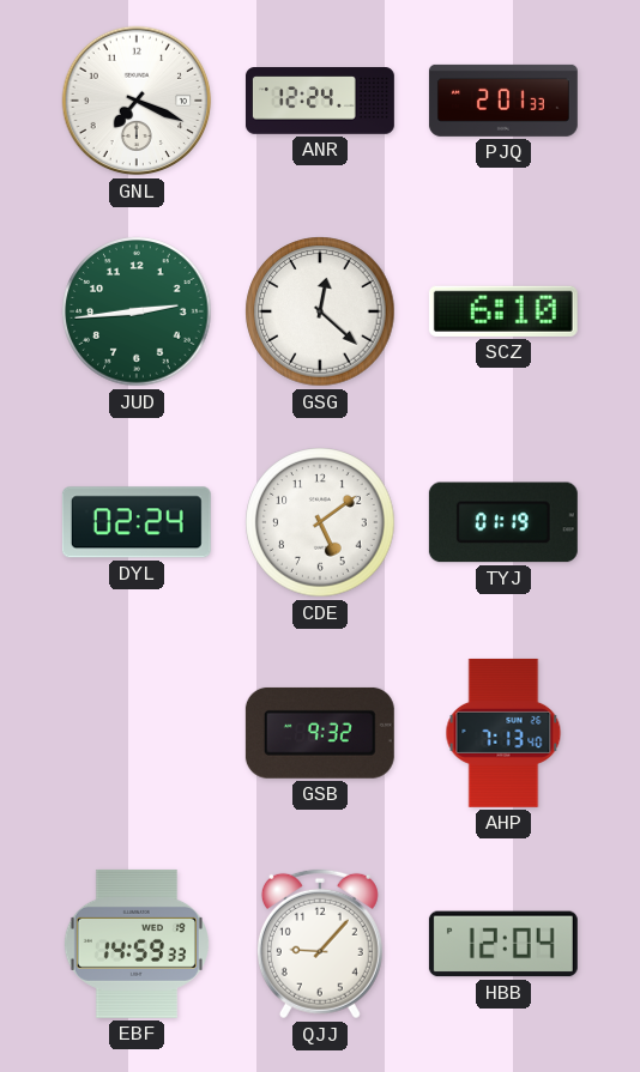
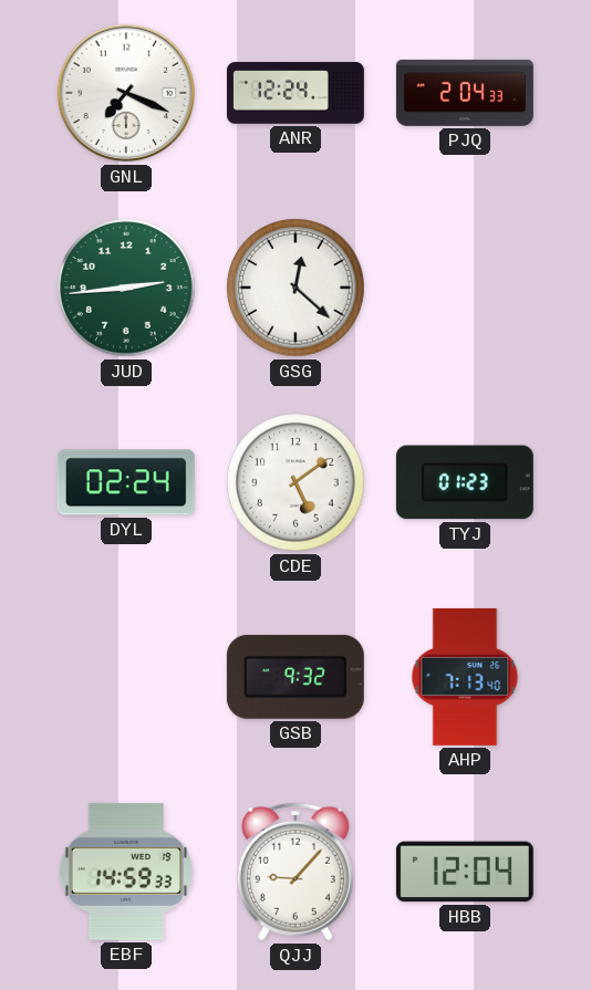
PJQ: 2:01 -> 2:04 (465, 93)
SCZ: 6:10 -> none (503, 311)
TYJ: 01:19 -> 01:23 (465, 482)
